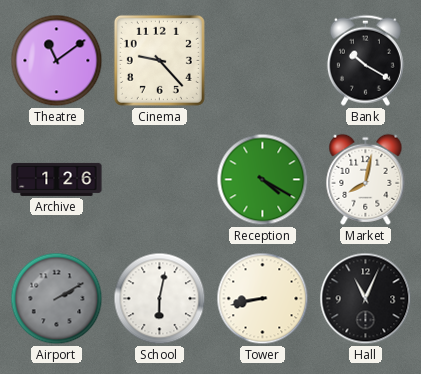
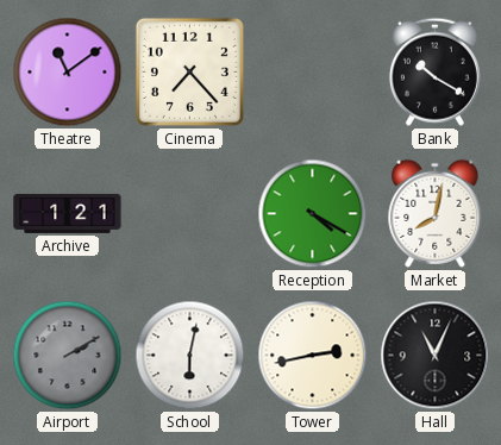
Cinema: 9:23 -> 7:23 (189, 71)
Archive: 1:26 -> 1:21 (68, 213)
Tower: 8:43 -> 2:43 (313, 356)
